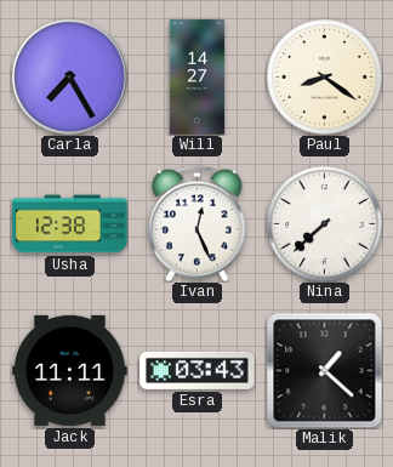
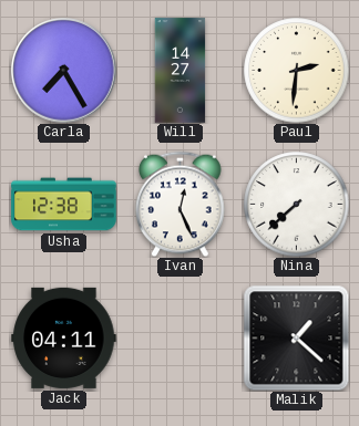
Paul: 8:21 -> 2:31 (296, 70)
Jack: 11:11 -> 04:11 (64, 337)
Esra: 03:43 -> none (198, 370)
